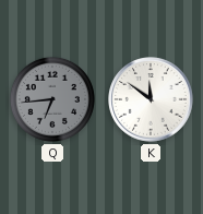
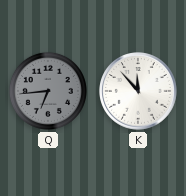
K: 11:51 -> 11:53 (138, 91)
